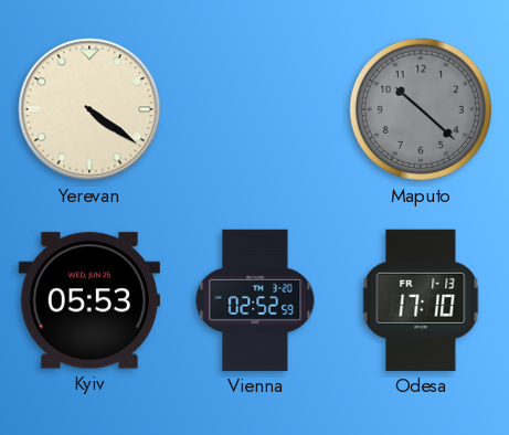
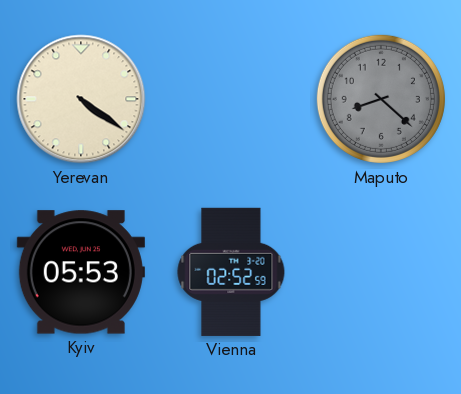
Maputo: 10:22 -> 8:22 (381, 99)
Odesa: 17:10 -> none (421, 300)
